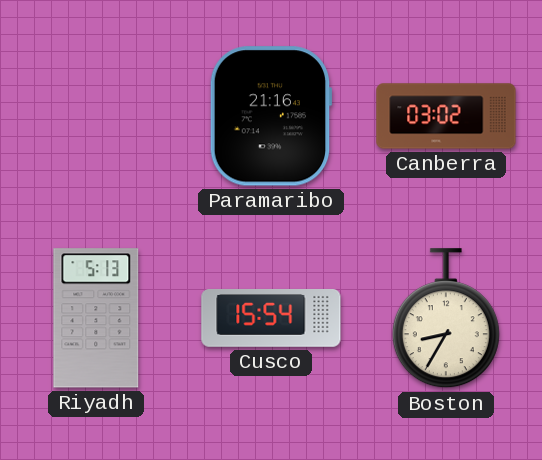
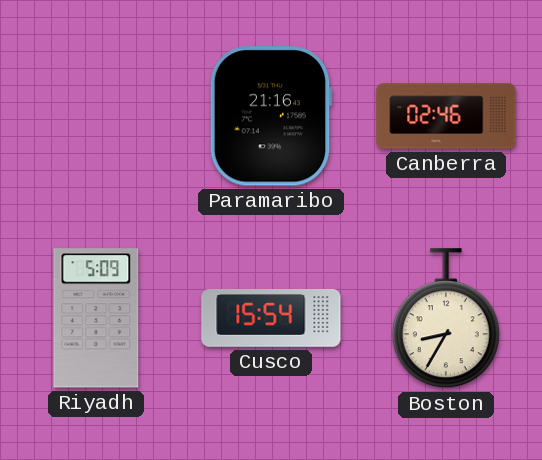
Canberra: 03:02 -> 02:46 (446, 116)
Riyadh: 5:13 -> 5:09 (96, 318)
